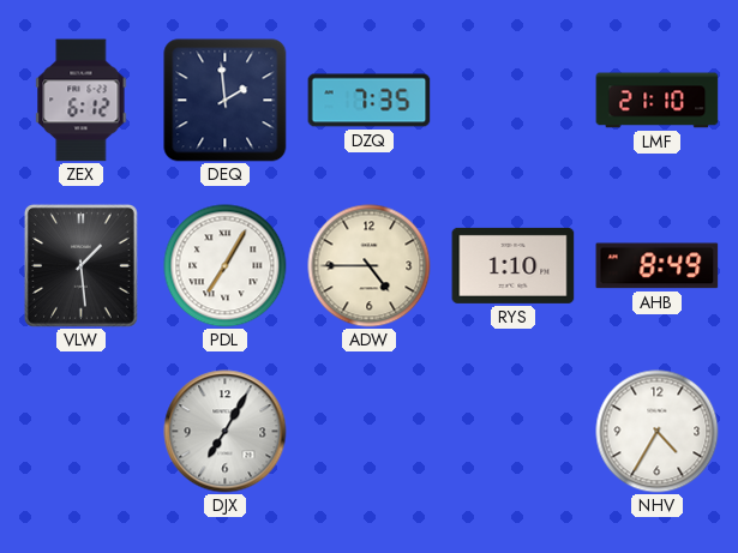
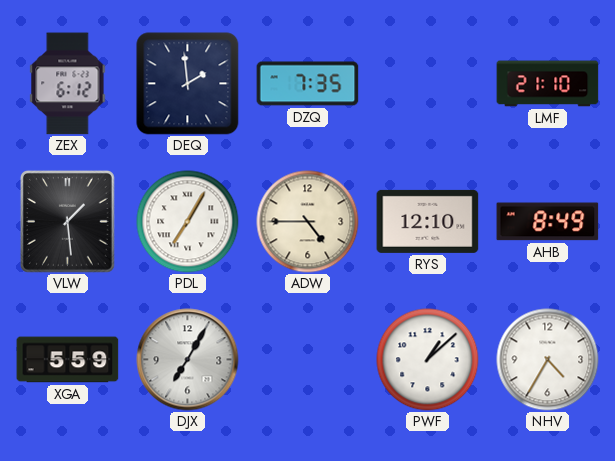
RYS: 1:10 -> 12:10 (428, 221)
XGA: none -> 5:59 (68, 360)
PWF: none -> 1:08 (428, 360)
